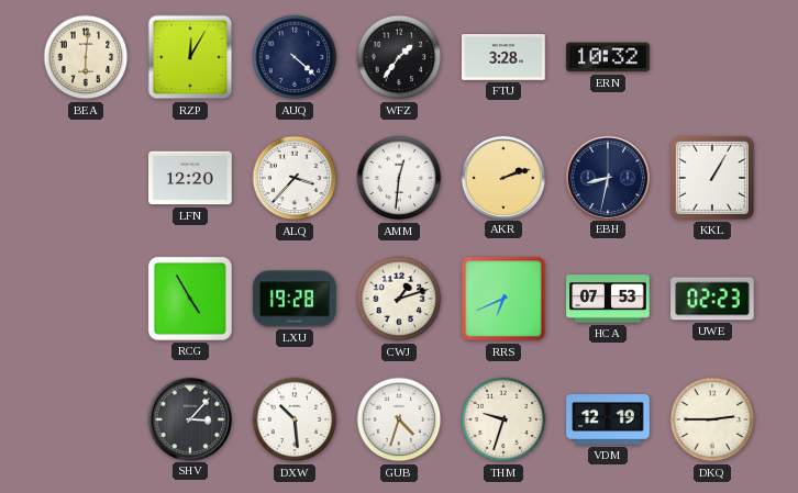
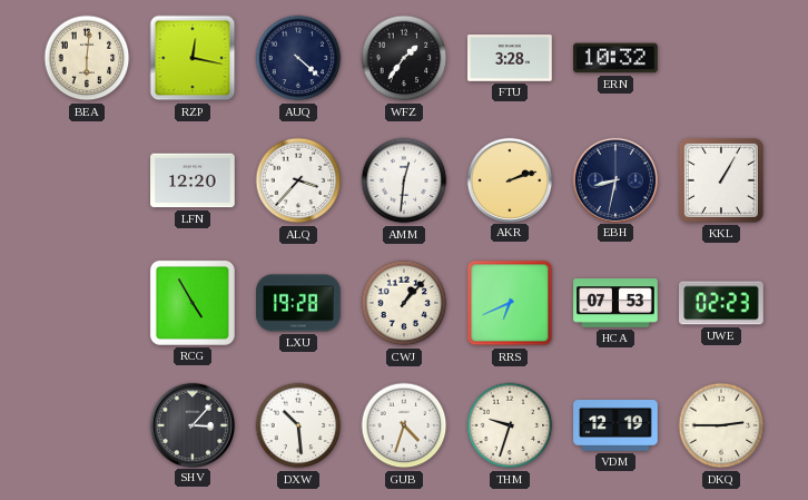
RZP: 12:05 -> 12:17 (193, 58)
CWJ: 1:12 -> 1:07 (404, 303)
